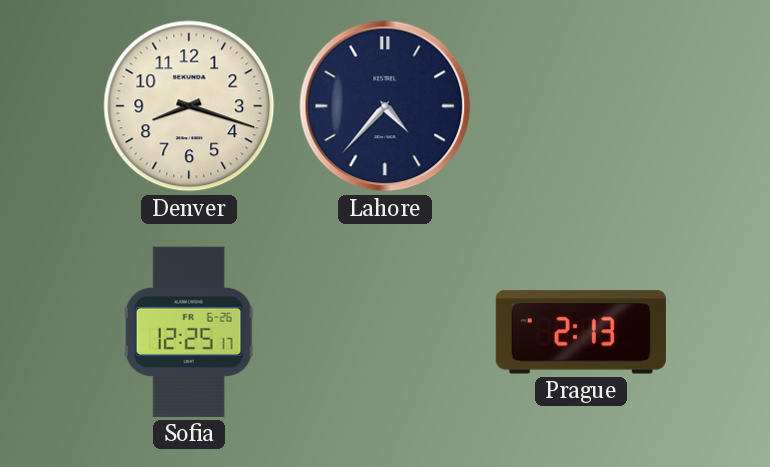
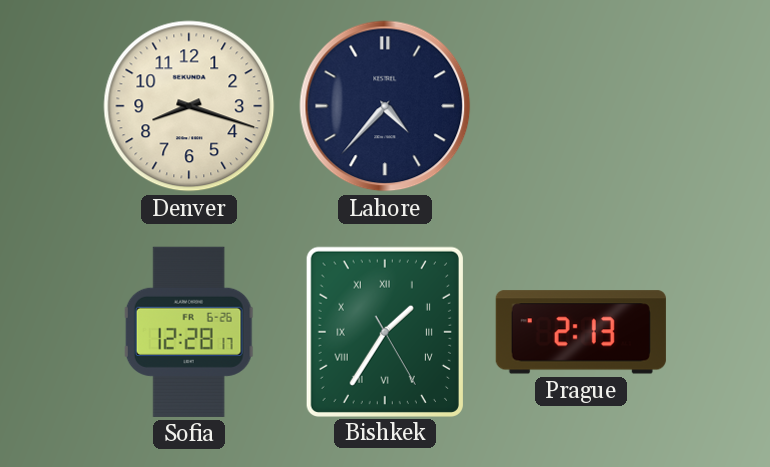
Sofia: 12:25 -> 12:28 (189, 332)
Bishkek: none -> 1:35 (385, 331)
